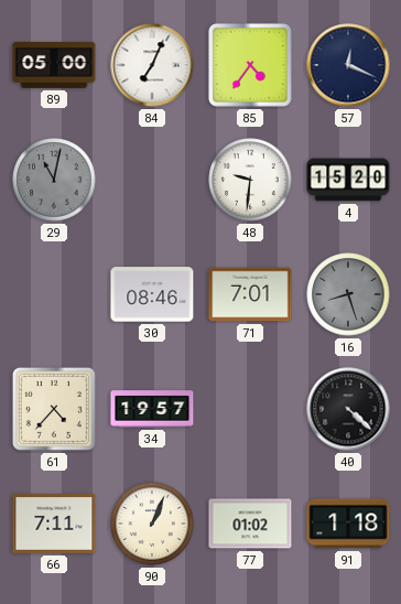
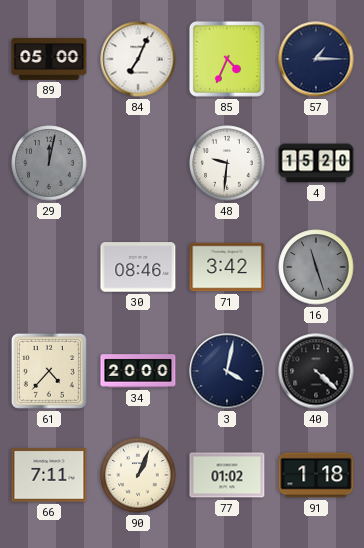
85: 4:36 -> 4:34 (227, 59)
57: 12:19 -> 1:15 (316, 59)
29: 11:02 -> 12:02 (49, 163)
71: 7:01 -> 3:42 (227, 267)
16: 8:27 -> 11:27 (316, 267)
34: 19:57 -> 20:00 (138, 371)
3: none -> 4:02 (227, 371)
